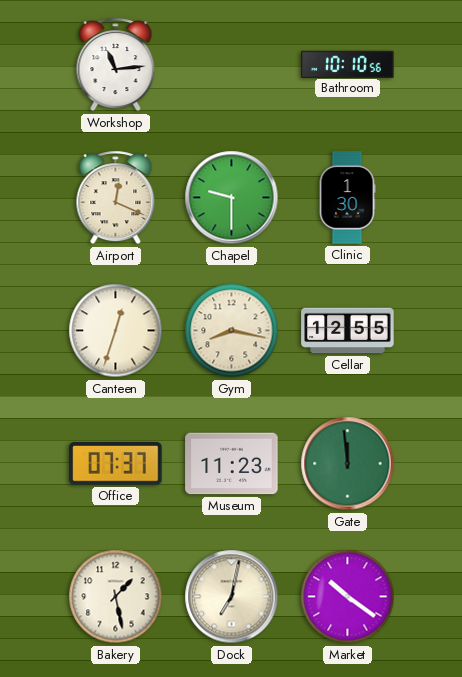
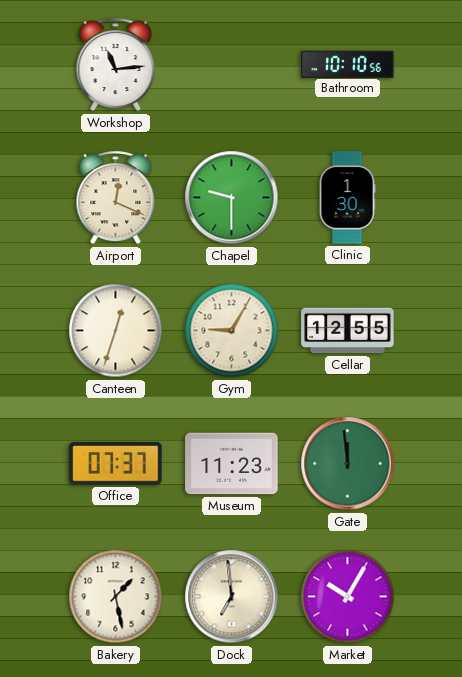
Gym: 8:17 -> 9:05 (232, 331)
Dock: 7:02 -> 6:59 (232, 597)
Market: 10:21 -> 10:05 (348, 597)
